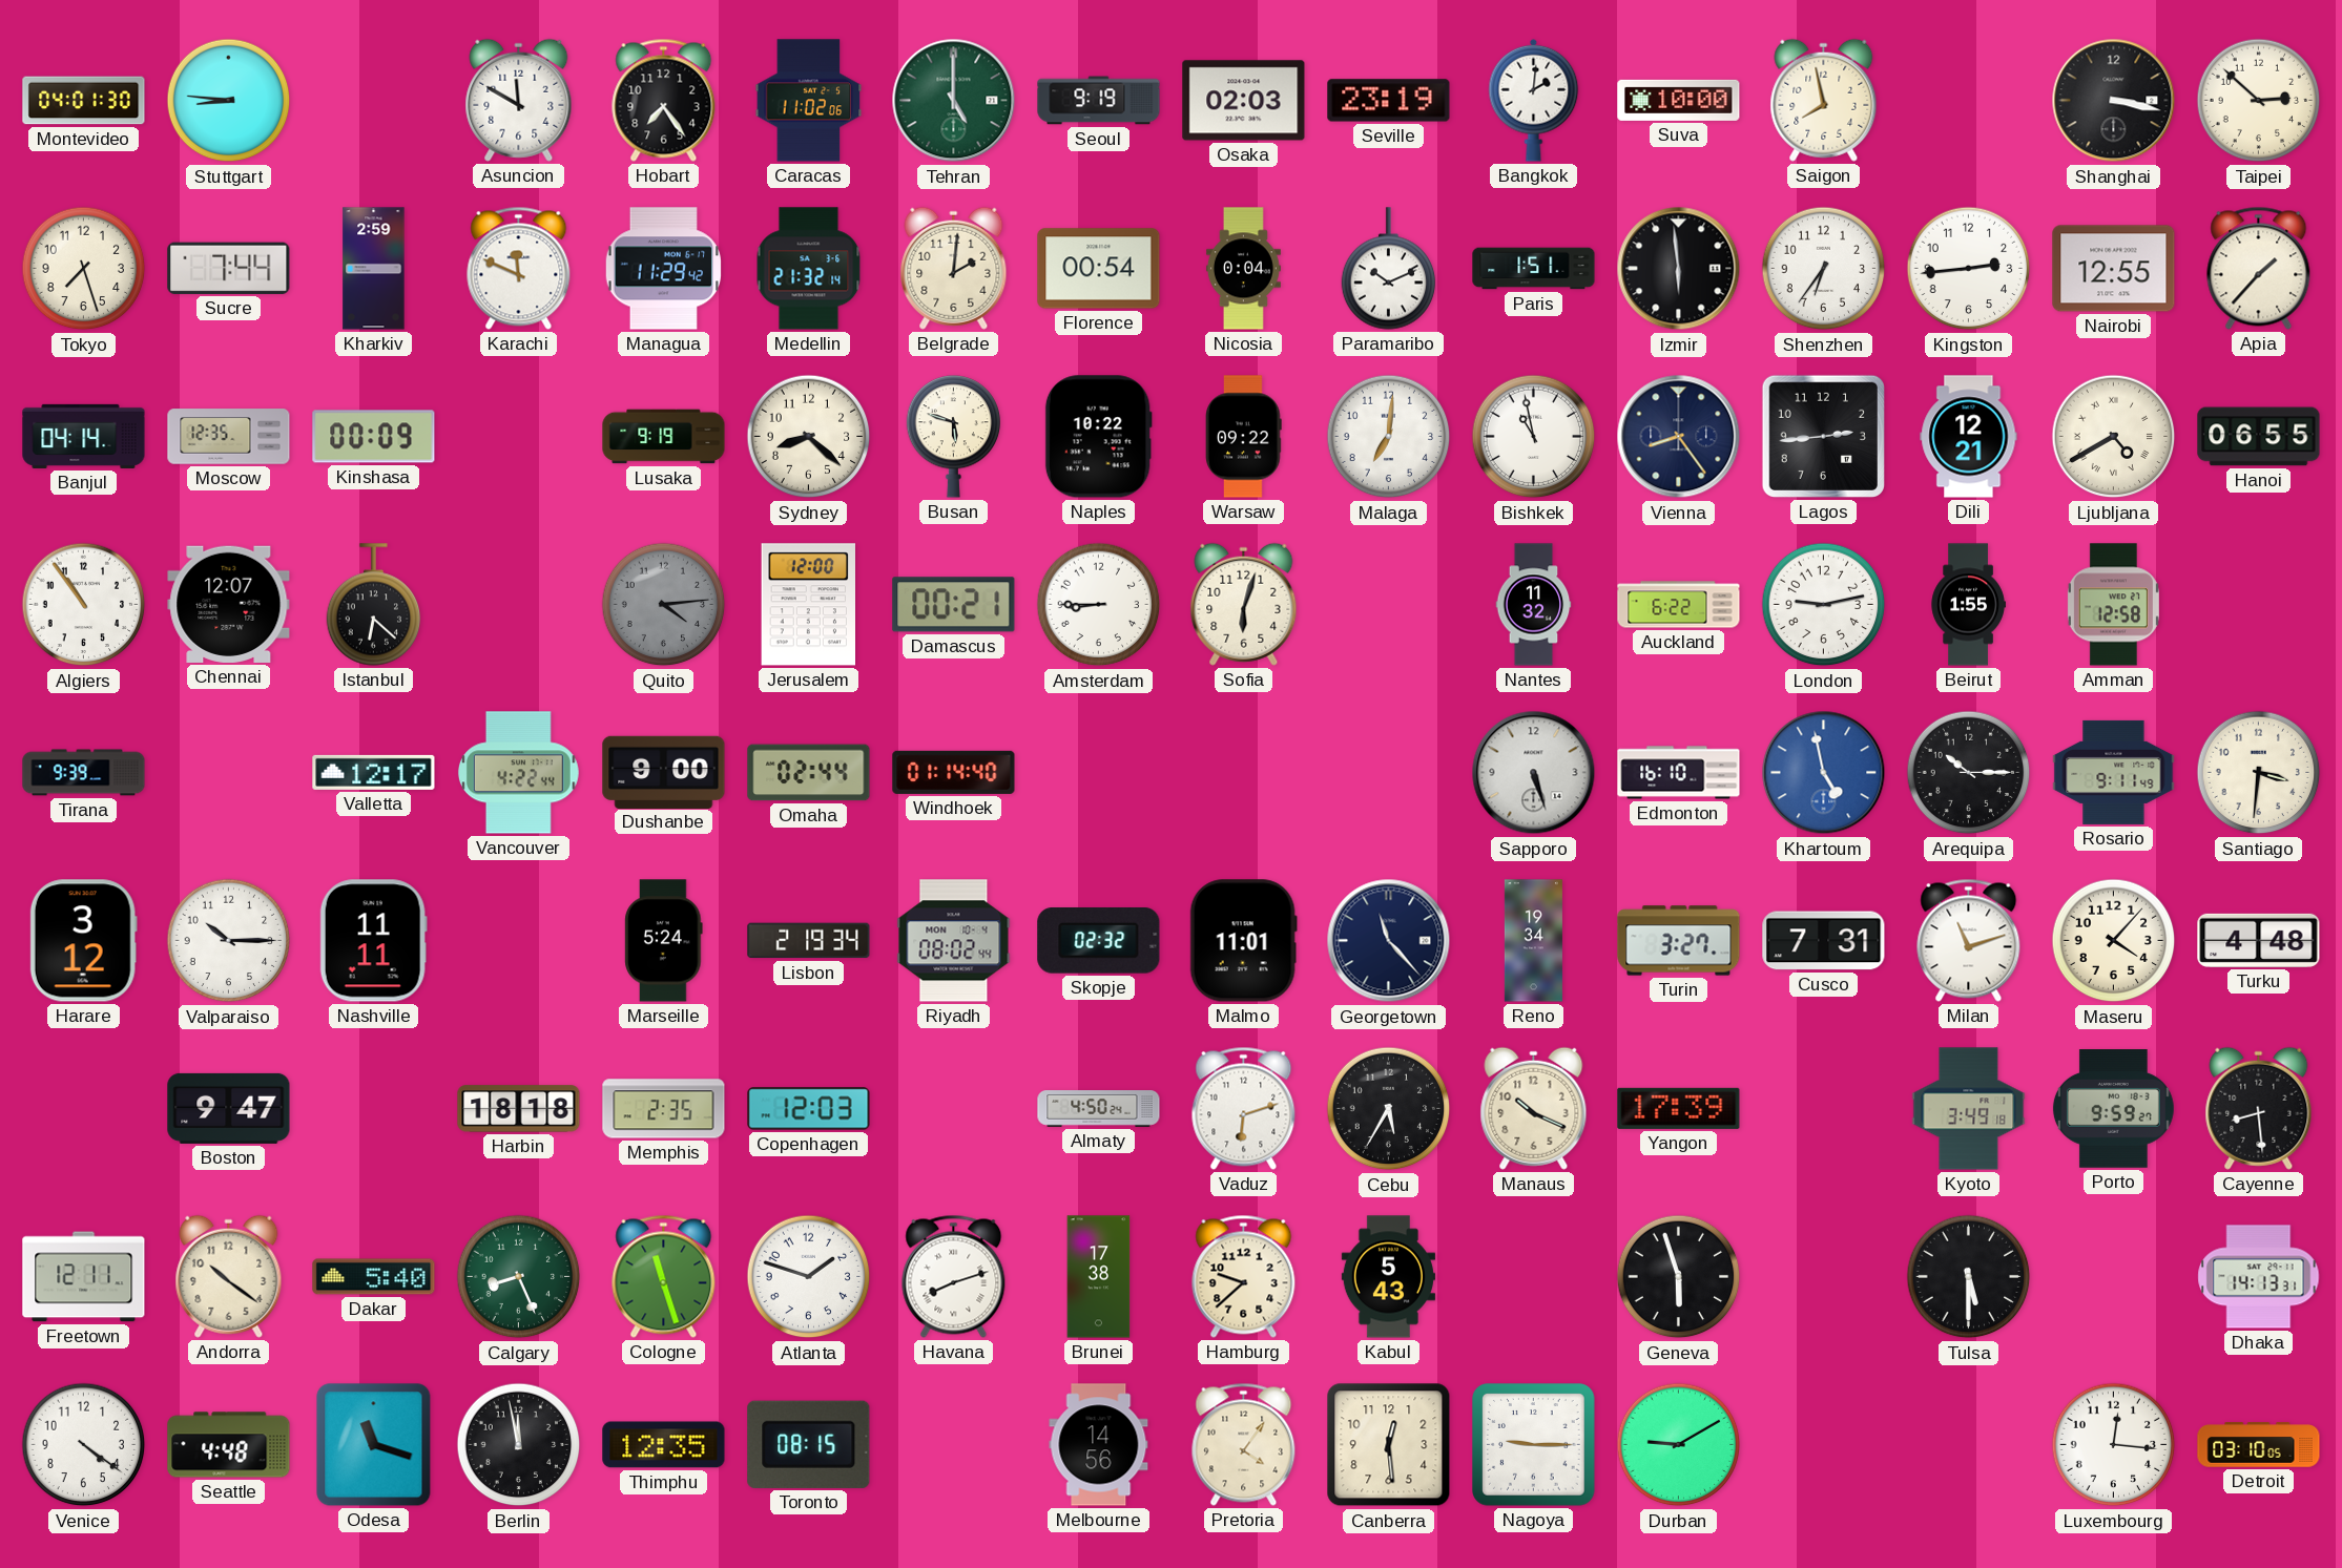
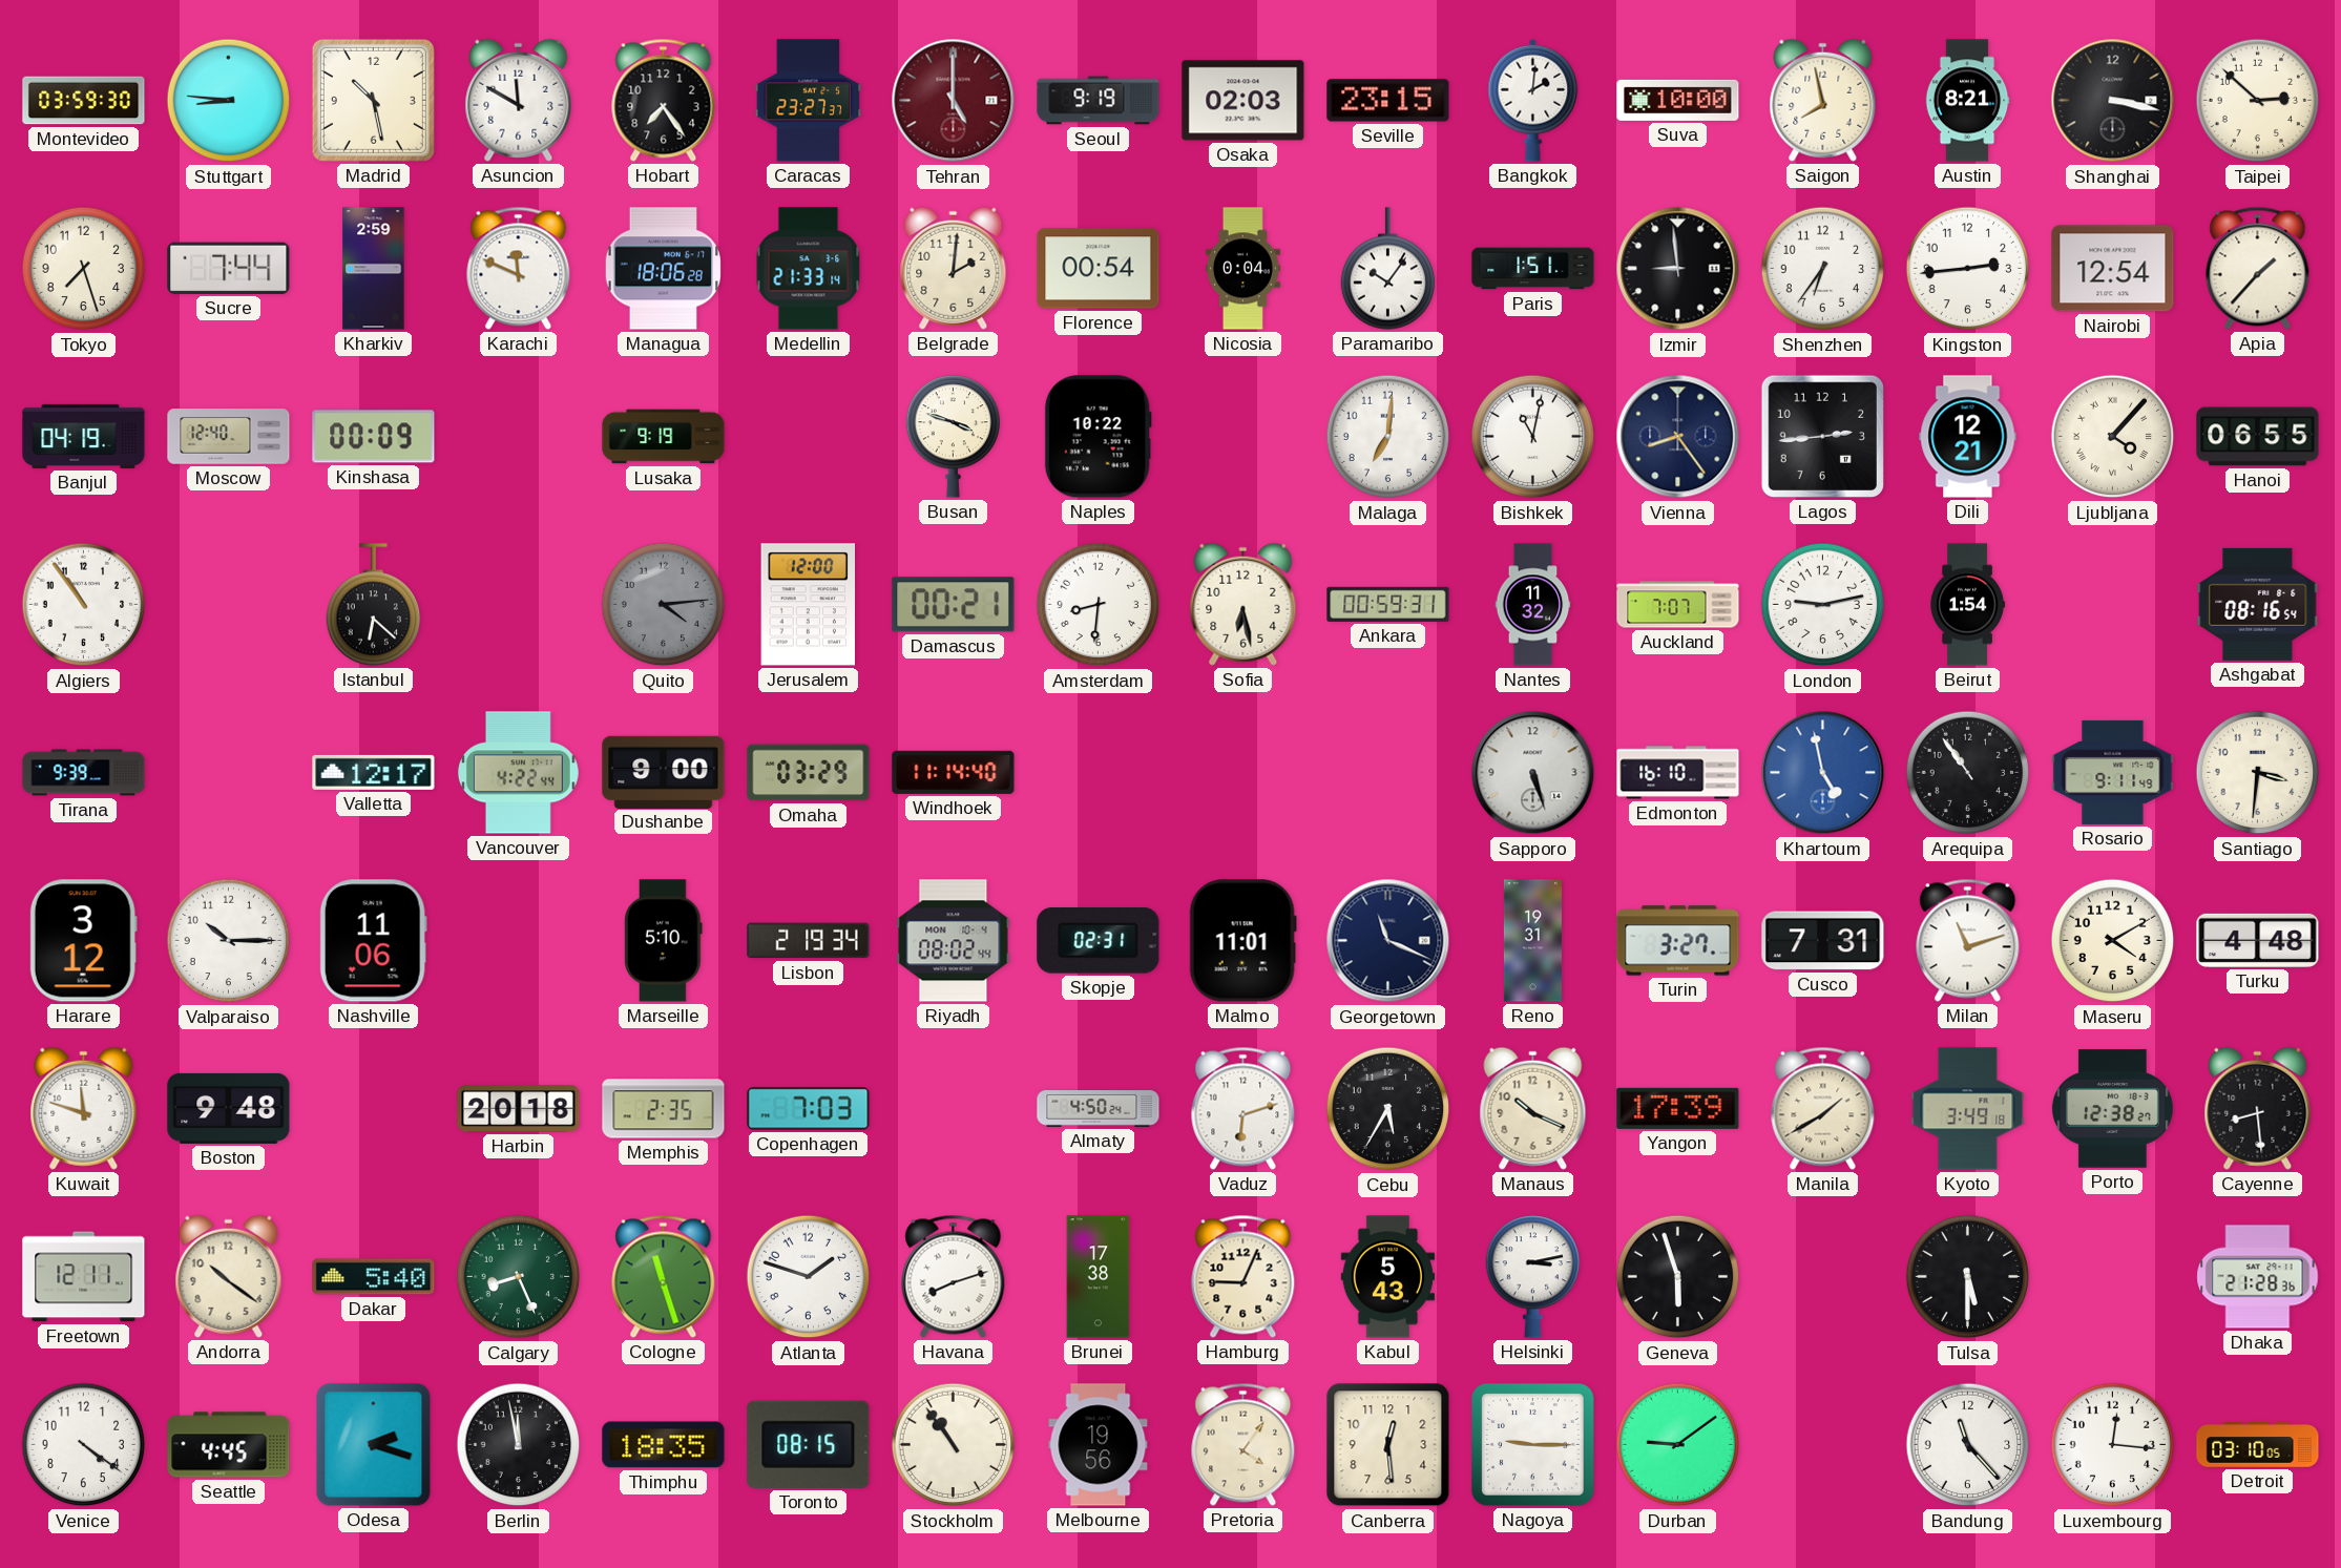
Montevideo: 04:01 -> 03:59 (84, 101)
Madrid: none -> 10:28 (373, 100)
Caracas: 11:02 -> 23:27 (809, 101)
Tehran dial: green -> burgundy (954, 101)
Seville: 23:19 -> 23:15 (1388, 101)
Austin: none -> 8:21 (1967, 101)
Managua: 11:29 -> 18:06 (664, 269)
Medellin: 21:32 -> 21:33 (809, 269)
Paramaribo: 10:11 -> 10:06 (1388, 269)
Izmir: 5:59 -> 8:59 (1678, 269)
Nairobi: 12:55 -> 12:54 (2113, 269)
Banjul: 04:14 -> 04:19 (84, 436)
Moscow: 12:35 -> 12:40 (229, 437)
Sydney: 8:22 -> none (809, 437)
Busan: 5:48 -> 3:48 (954, 437)
Warsaw: 09:22 -> none (1244, 437)
Bishkek: 10:58 -> 11:02 (1533, 437)
Ljubljana: 4:40 -> 4:07 (2113, 437)
Chennai: 12:07 -> none (229, 604)
Amsterdam: 8:45 -> 8:31 (1099, 605)
Sofia: 6:03 -> 6:28 (1243, 604)
Ankara: none -> 00:59 (1388, 604)
Auckland: 6:22 -> 7:07 (1678, 605)
Beirut: 1:55 -> 1:54 (1967, 605)
Amman: 12:58 -> none (2113, 605)
Ashgabat: none -> 08:16 (2258, 604)
Omaha: 02:44 -> 03:29 (809, 773)
Windhoek: 01:14 -> 11:14 (954, 772)
Arequipa: 10:15 -> 10:54 (1968, 773)
Nashville: 11:11 -> 11:06 (373, 941)
Marseille: 5:24 -> 5:10 (664, 941)
Skopje: 02:32 -> 02:31 (1099, 941)
Georgetown: 11:23 -> 11:19 (1388, 941)
Reno: 19:34 -> 19:31 (1532, 941)
Maseru: 4:07 -> 4:10 (2113, 941)
Kuwait: none -> 11:48 (84, 1108)
Boston: 9:47 -> 9:48 (229, 1108)
Harbin: 18:18 -> 20:18 (519, 1109)
Copenhagen: 12:03 -> 7:03 (809, 1109)
Manila: none -> 1:40 (1823, 1108)
Porto: 9:59 -> 12:38 (2112, 1109)
Hamburg: 9:38 -> 9:04 (1243, 1276)
Helsinki: none -> 3:13 (1533, 1277)
Dhaka: 14:13 -> 21:28 (2258, 1277)
Seattle: 4:48 -> 4:45 (229, 1445)
Odesa: 11:18 -> 2:18 (374, 1445)
Thimphu: 12:35 -> 18:35 (664, 1445)
Stockholm: none -> 10:54 (954, 1445)
Melbourne: 14:56 -> 19:56 (1099, 1445)
Durban: 9:10 -> 9:09 (1678, 1445)
Bandung: none -> 11:23 (1968, 1445)
